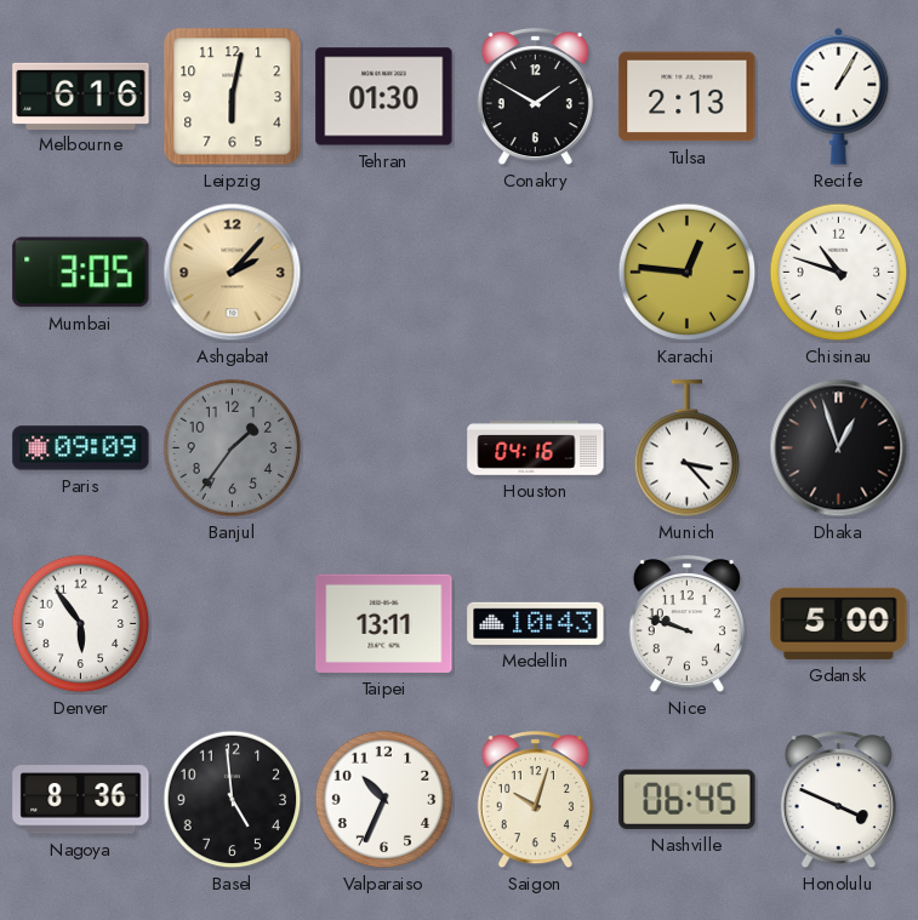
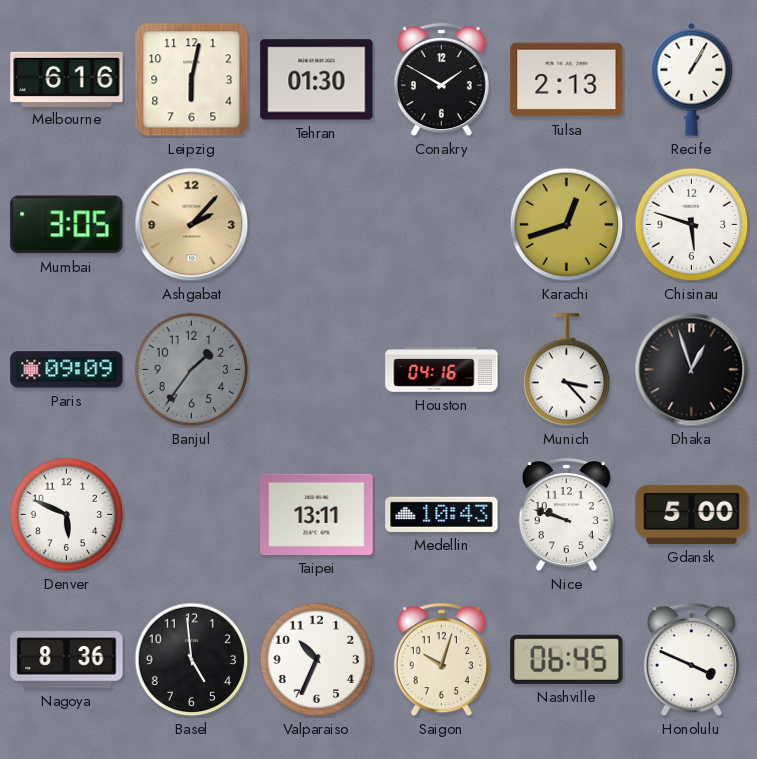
Karachi: 12:46 -> 12:42 (567, 225)
Chisinau: 10:48 -> 5:48 (692, 225)
Denver: 5:54 -> 5:49 (67, 515)
